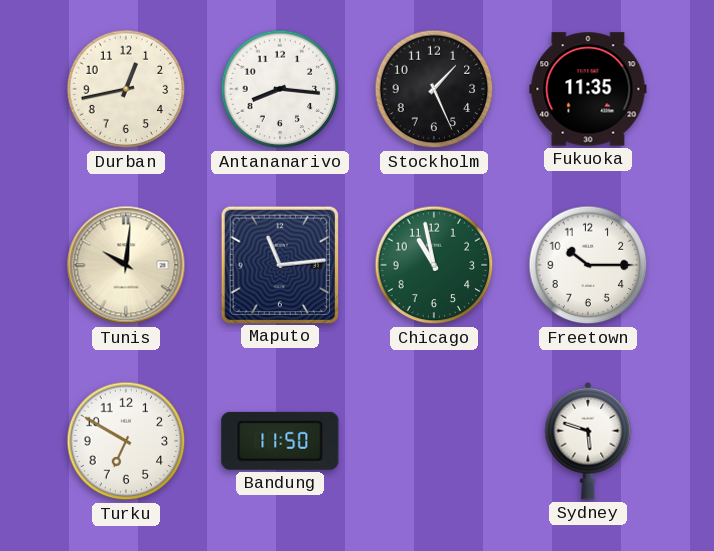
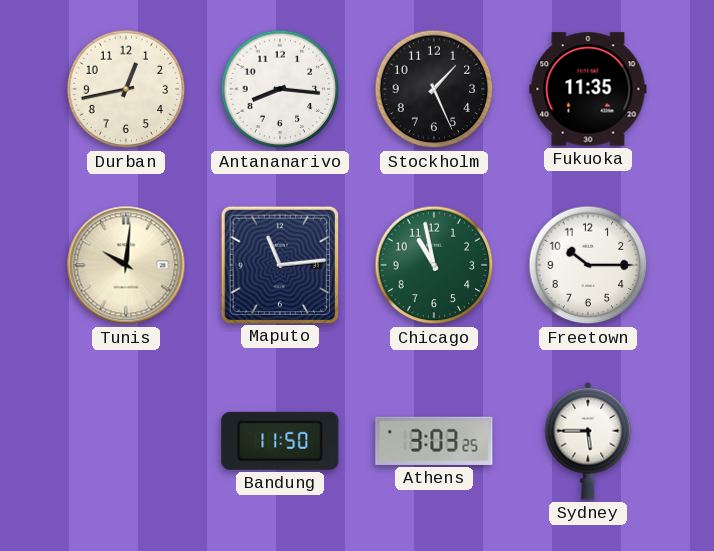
Turku: 6:50 -> none (126, 441)
Athens: none -> 3:03 (434, 441)
Sydney: 5:48 -> 5:45 (588, 441)
